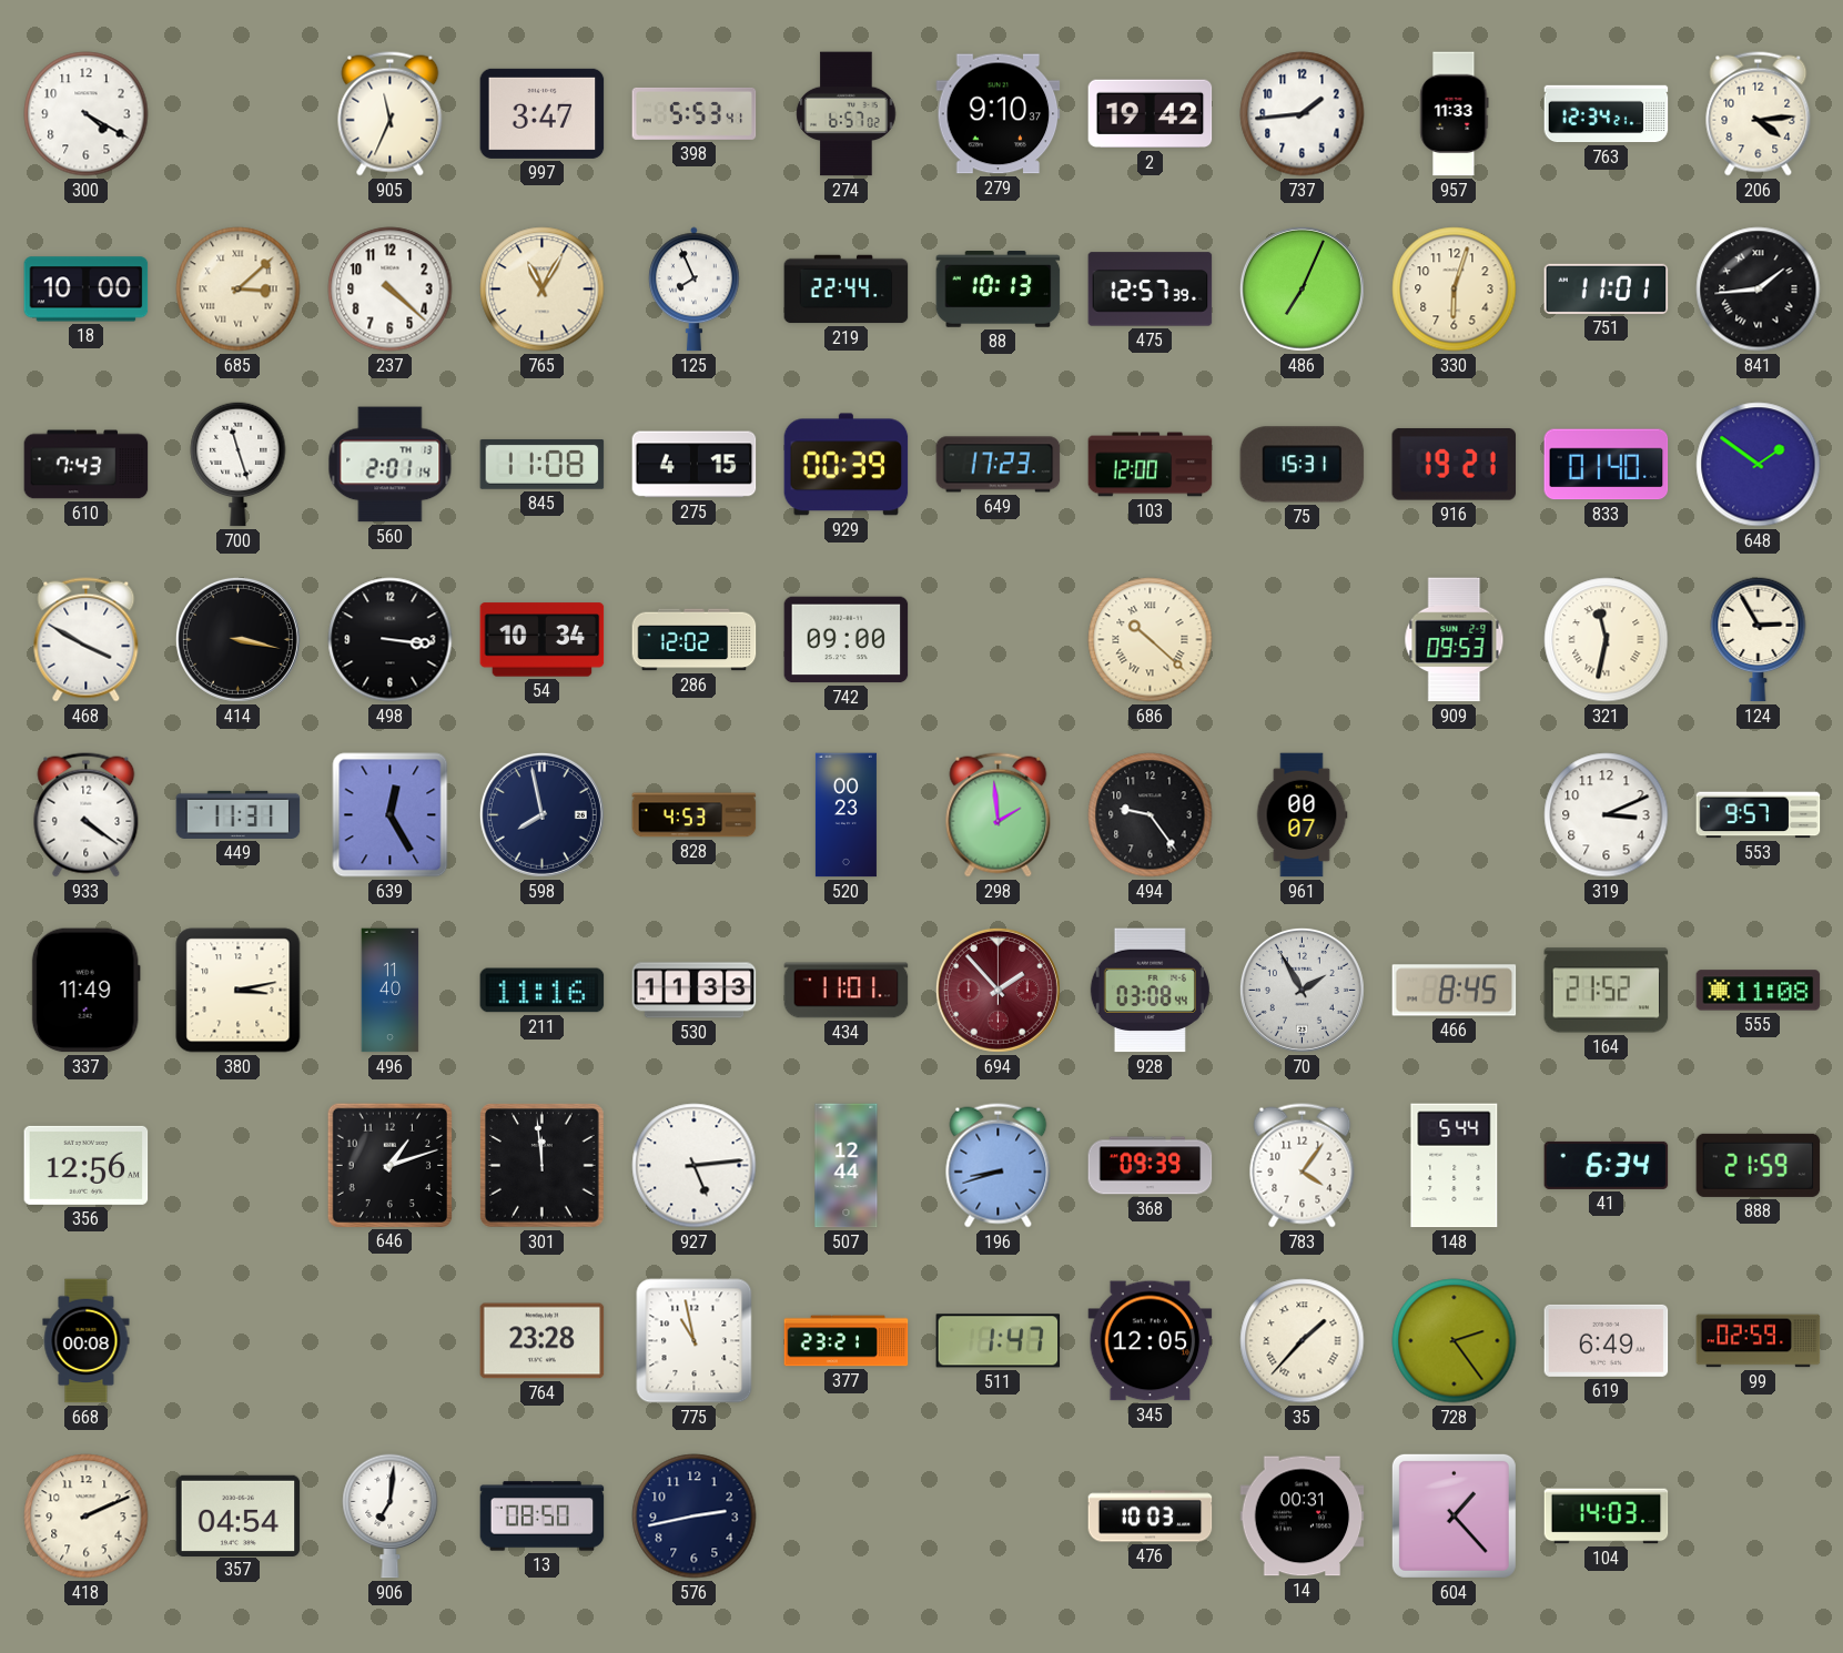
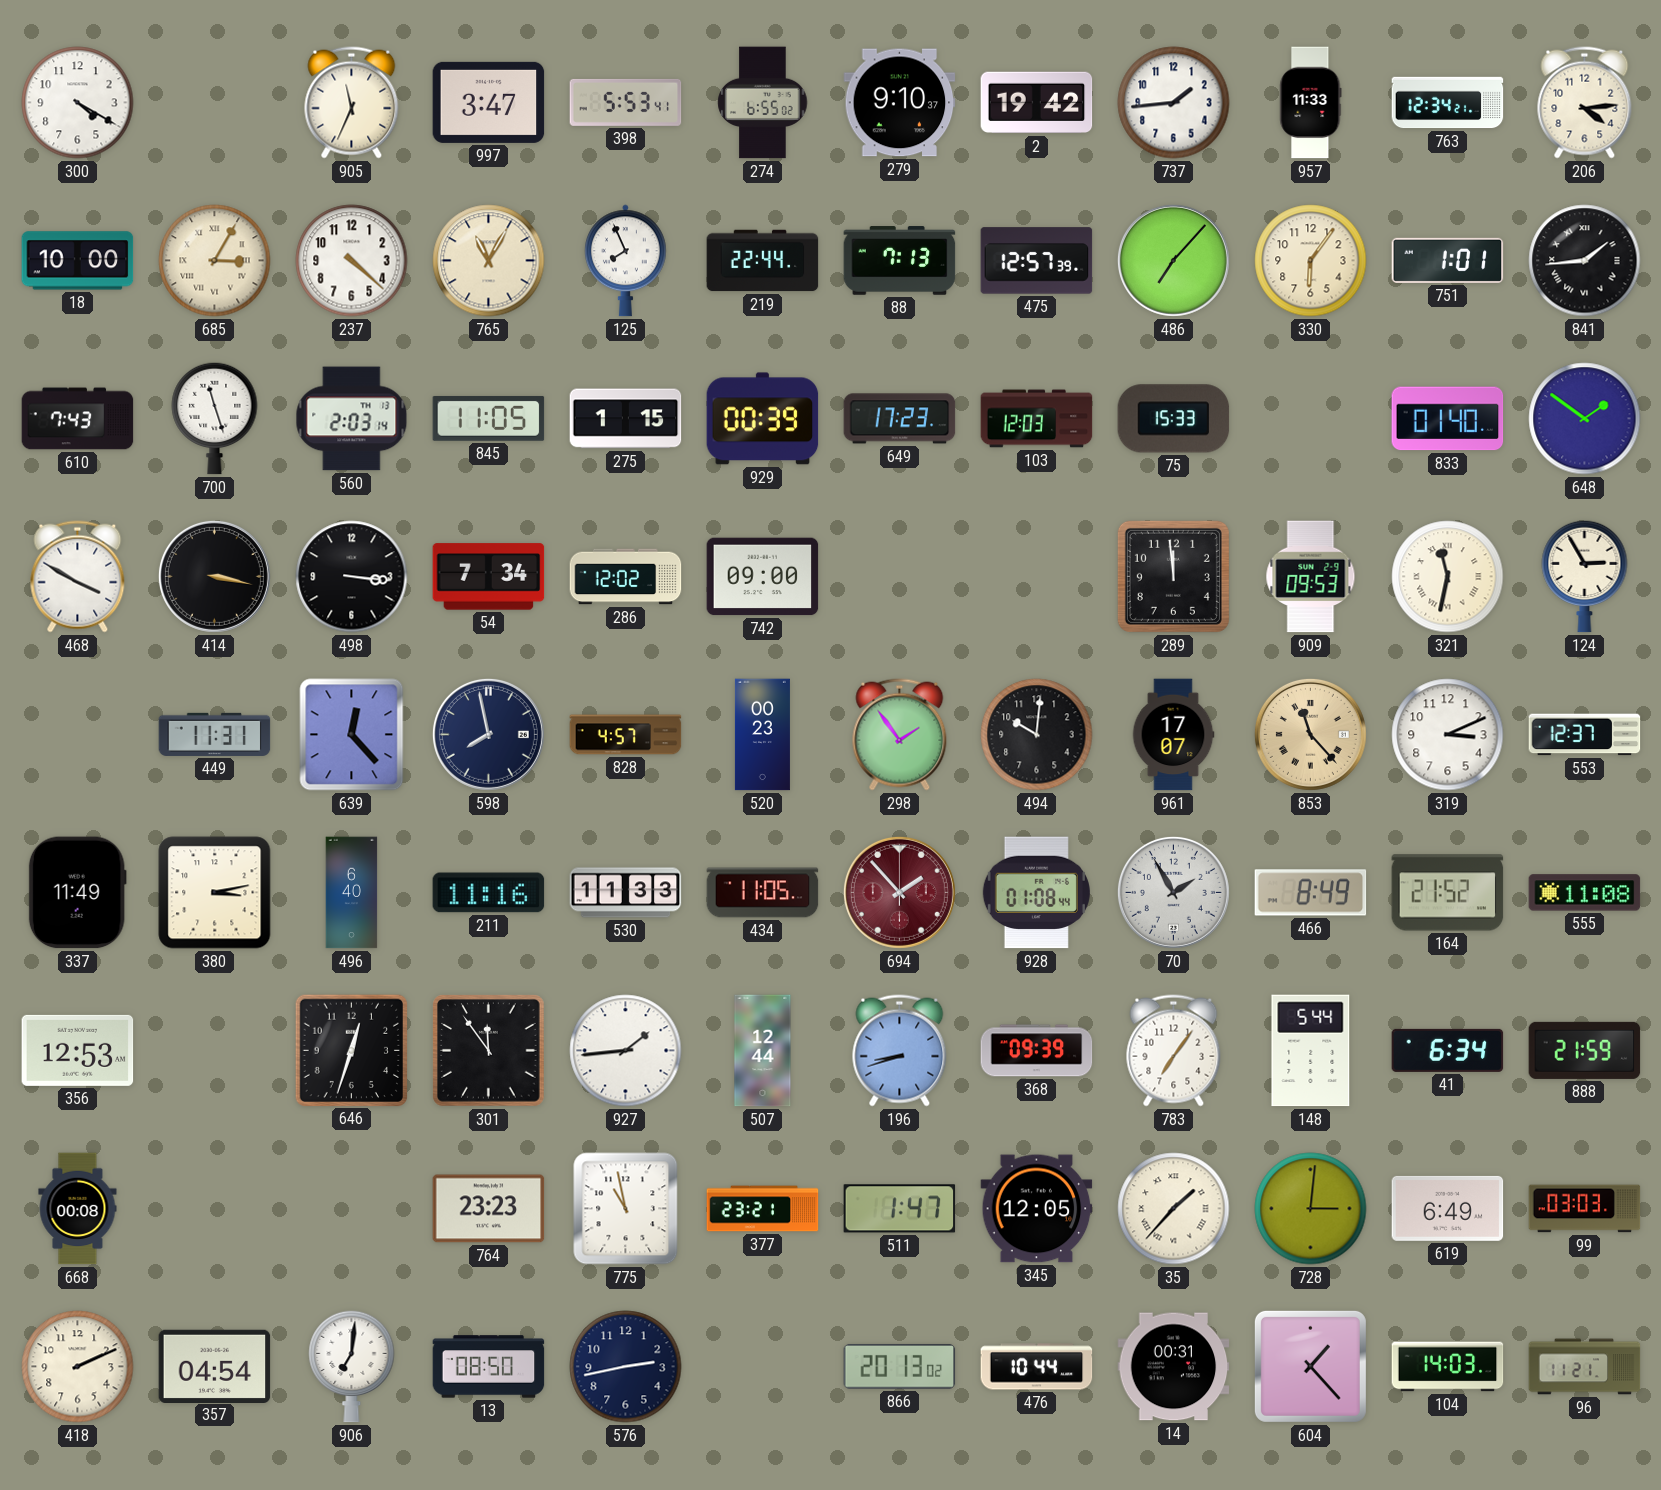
274: 6:57 -> 6:55 (763, 103)
685: 3:08 -> 3:05 (215, 261)
88: 10:13 -> 7:13 (900, 261)
486: 7:04 -> 7:07 (1173, 260)
330: 6:03 -> 6:06 (1311, 261)
751: 11:01 -> 1:01 (1448, 260)
560: 2:01 -> 2:03 (352, 419)
845: 11:08 -> 11:05 (489, 418)
275: 4:15 -> 1:15 (626, 419)
103: 12:00 -> 12:03 (1037, 419)
75: 15:31 -> 15:33 (1174, 419)
916: 19:21 -> none (1455, 465)
54: 10:34 -> 7:34 (489, 577)
686: 10:22 -> none (1151, 640)
289: none -> 11:59 (1173, 576)
933: 4:21 -> none (87, 815)
639: 12:25 -> 12:23 (352, 735)
828: 4:53 -> 4:57 (626, 735)
298: 1:59 -> 1:54 (900, 735)
494: 9:24 -> 10:01 (1037, 735)
961: 00:07 -> 17:07 (1173, 735)
853: none -> 11:23 (1310, 734)
553: 9:57 -> 12:37 (1585, 735)
496: 11:40 -> 6:40 (352, 893)
434: 11:01 -> 11:05 (763, 893)
928: 03:08 -> 01:08 (1036, 893)
466: 8:45 -> 8:49 (1311, 893)
356: 12:56 -> 12:53 (78, 1050)
646: 1:12 -> 12:33 (351, 1050)
301: 11:59 -> 11:54 (489, 1051)
927: 5:14 -> 1:44 (626, 1051)
783: 4:06 -> 7:06 (1174, 1051)
764: 23:28 -> 23:23 (489, 1209)
728: 2:24 -> 3:01 (1311, 1209)
99: 02:59 -> 03:03 (1585, 1209)
866: none -> 20:13 (900, 1367)
476: 10:03 -> 10:44 (1037, 1367)
96: none -> 11:21 (1585, 1367)
